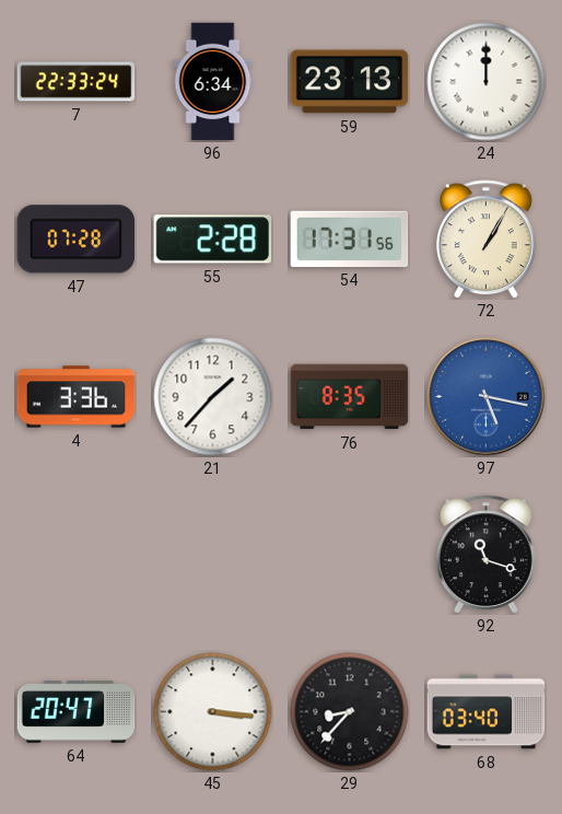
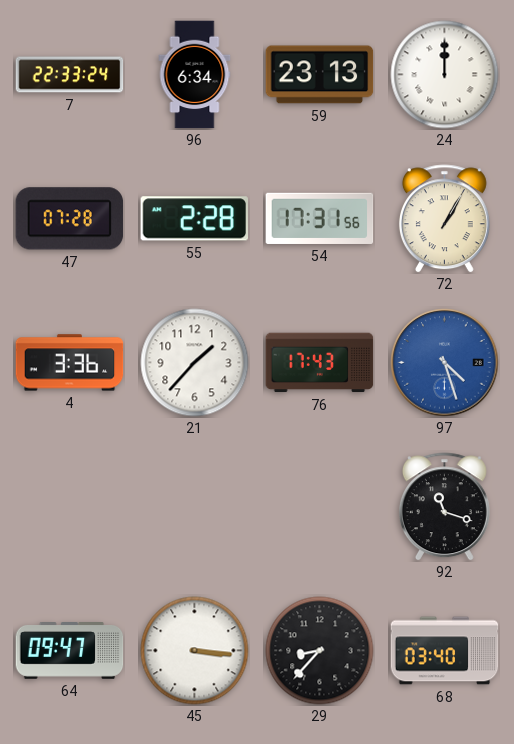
76: 8:35 -> 17:43 (320, 363)
97: 5:17 -> 4:27 (445, 363)
64: 20:47 -> 09:47 (70, 651)
